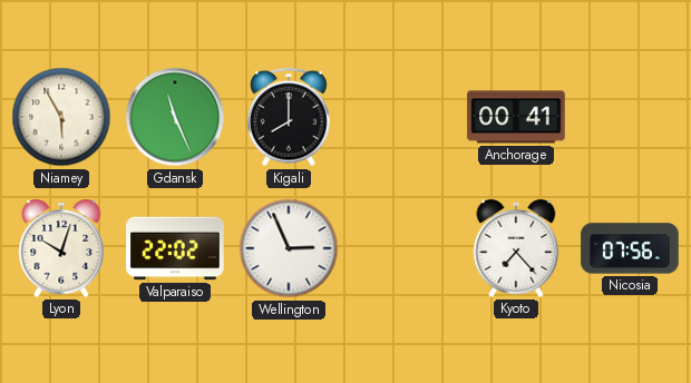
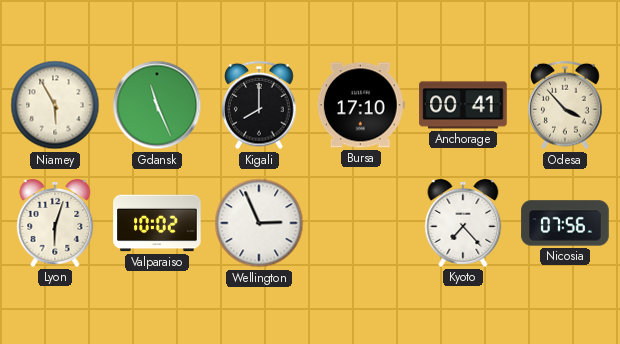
Bursa: none -> 17:10 (361, 105)
Odesa: none -> 3:53 (565, 105)
Lyon: 10:03 -> 6:03 (55, 224)
Valparaiso: 22:02 -> 10:02 (157, 223)
